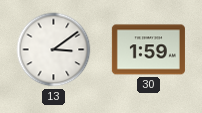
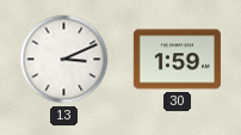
13: 3:09 -> 3:11 (64, 60)
